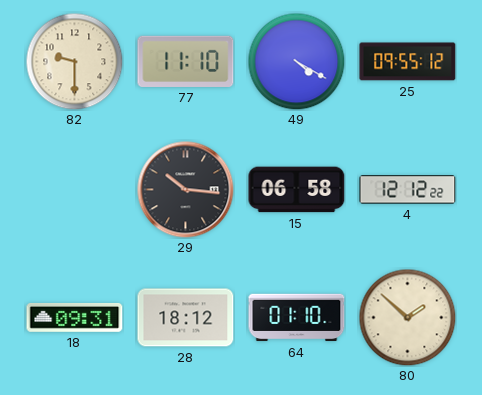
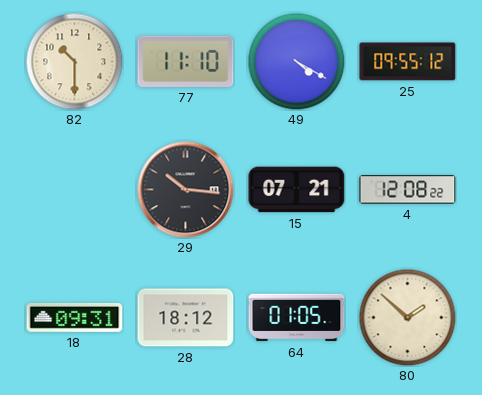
82: 9:30 -> 10:30 (74, 61)
15: 06:58 -> 07:21 (297, 190)
4: 12:12 -> 12:08 (408, 190)
64: 01:10 -> 01:05 (297, 318)
